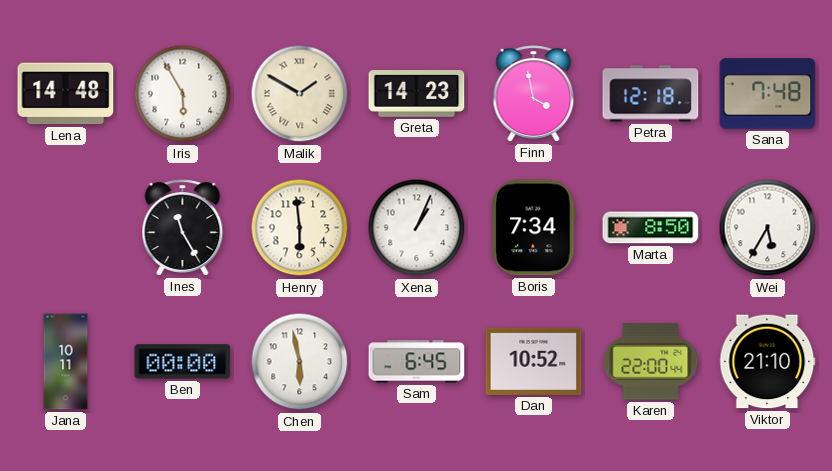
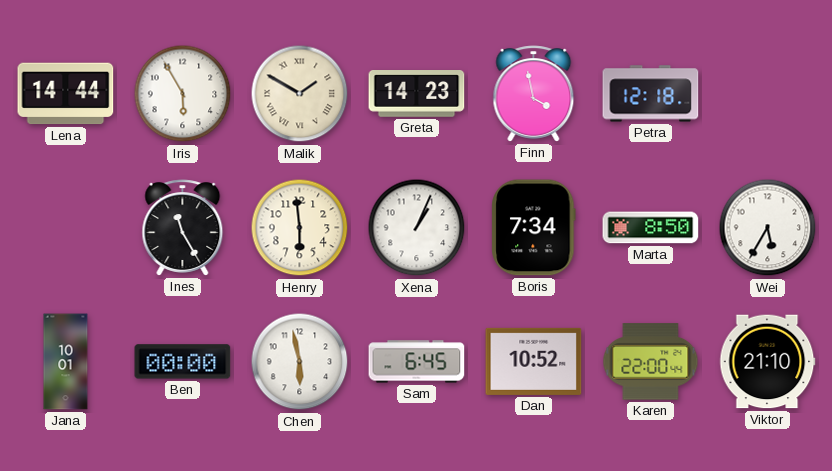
Lena: 14:48 -> 14:44 (66, 94)
Sana: 7:48 -> none (768, 94)
Jana: 10:11 -> 10:01 (66, 362)
